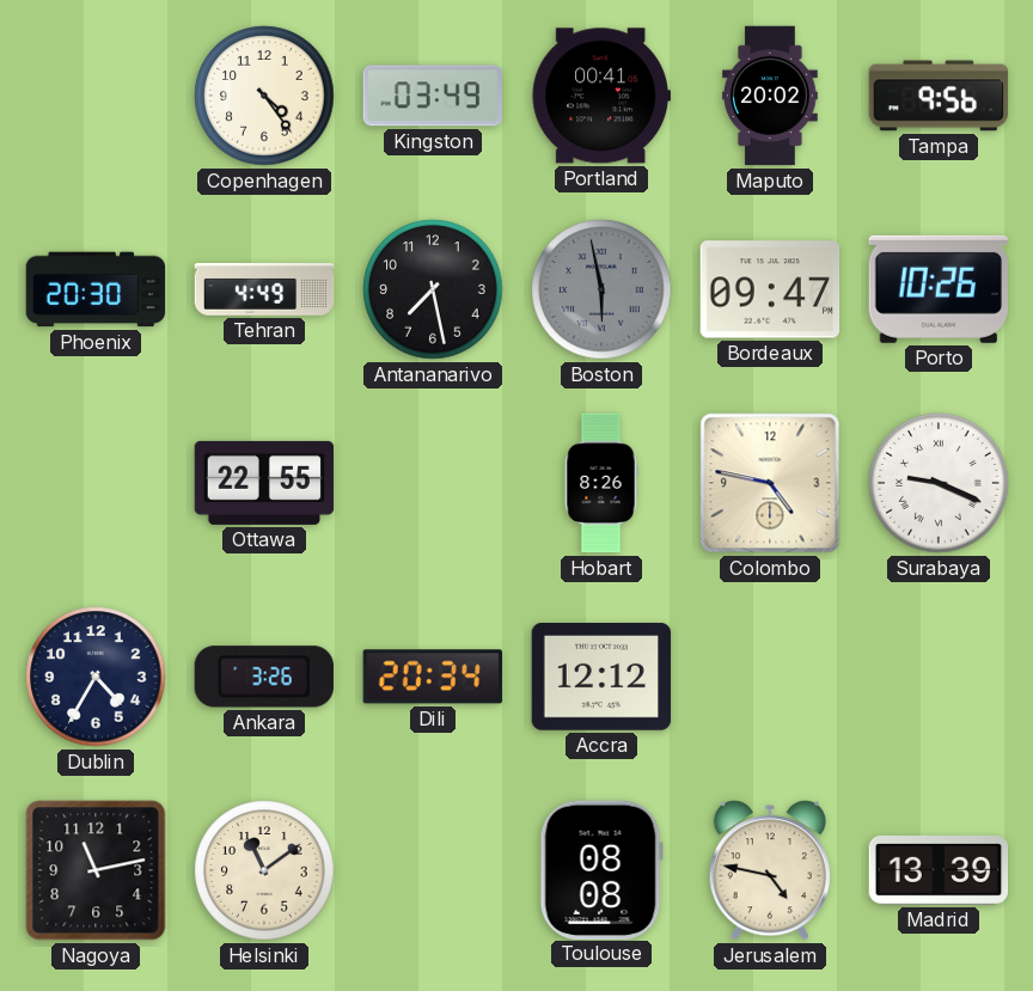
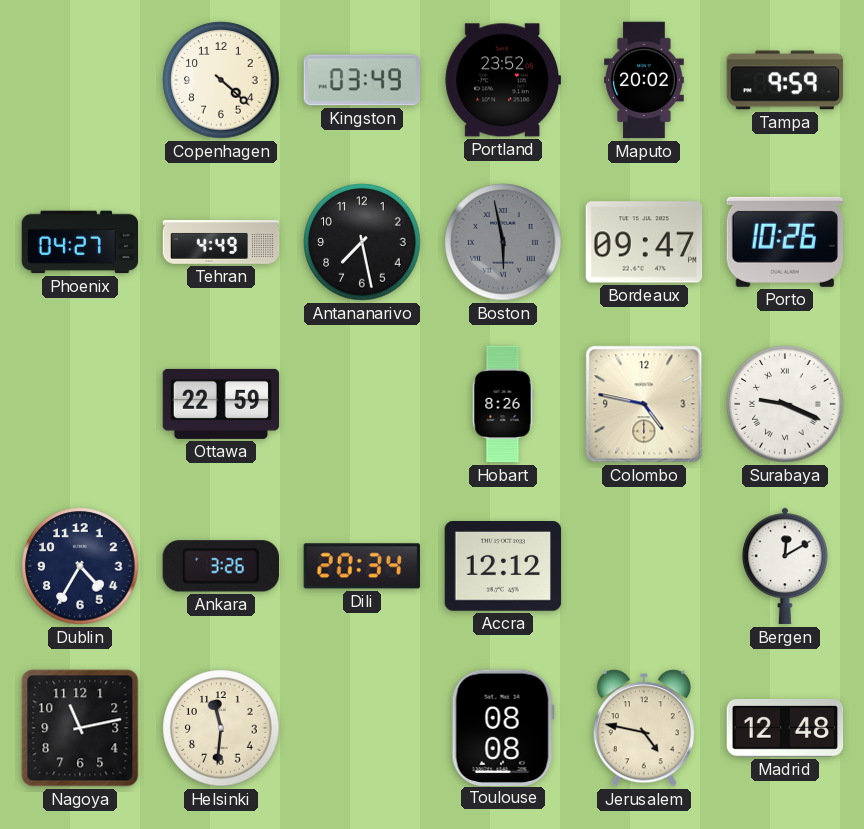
Copenhagen: 4:24 -> 4:22 (221, 80)
Portland: 00:41 -> 23:52 (502, 80)
Tampa: 9:56 -> 9:59 (785, 80)
Phoenix: 20:30 -> 04:27 (80, 242)
Ottawa: 22:55 -> 22:59 (221, 404)
Bergen: none -> 12:10 (786, 566)
Helsinki: 11:09 -> 11:31 (221, 728)
Madrid: 13:39 -> 12:48 (785, 728)
